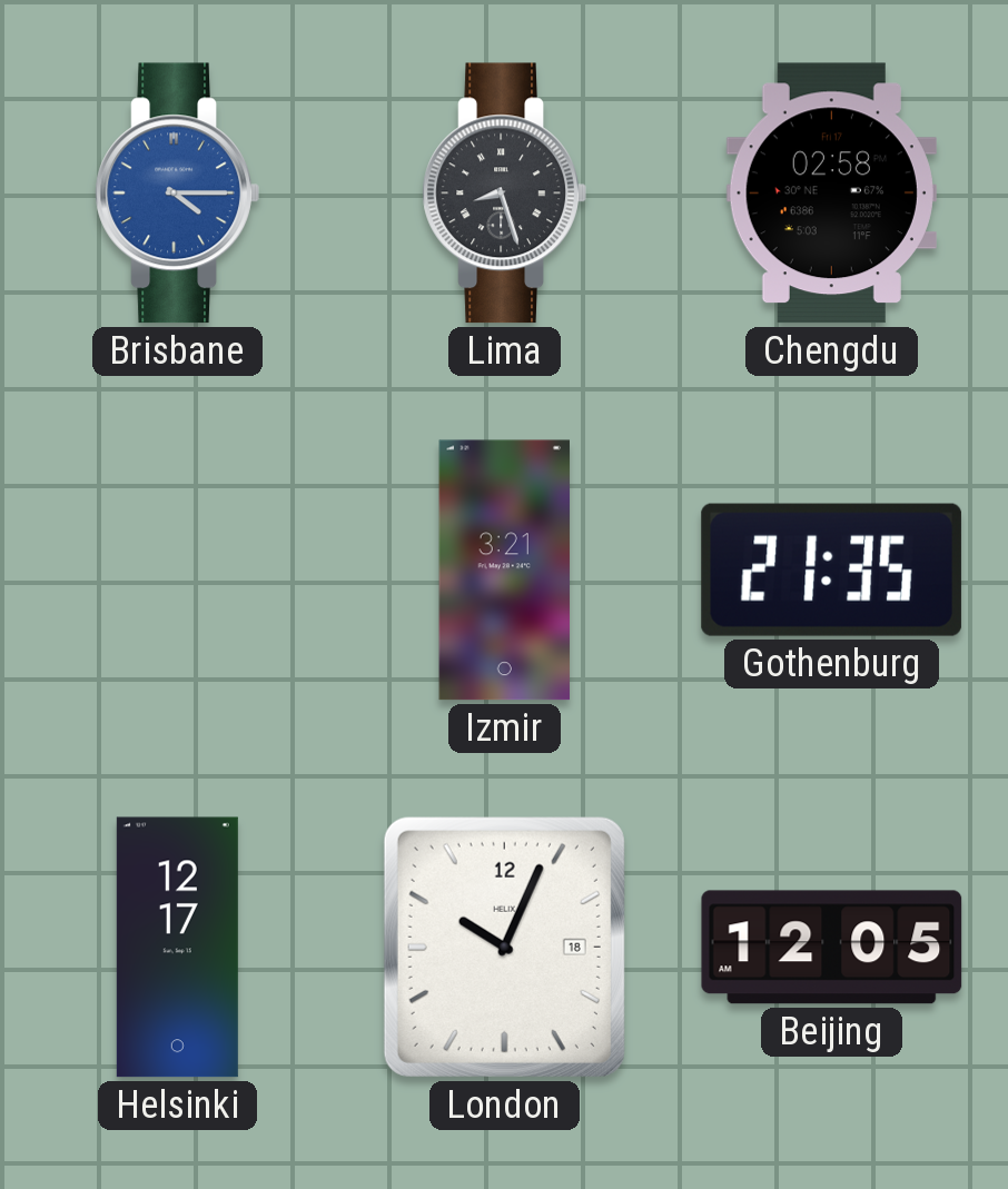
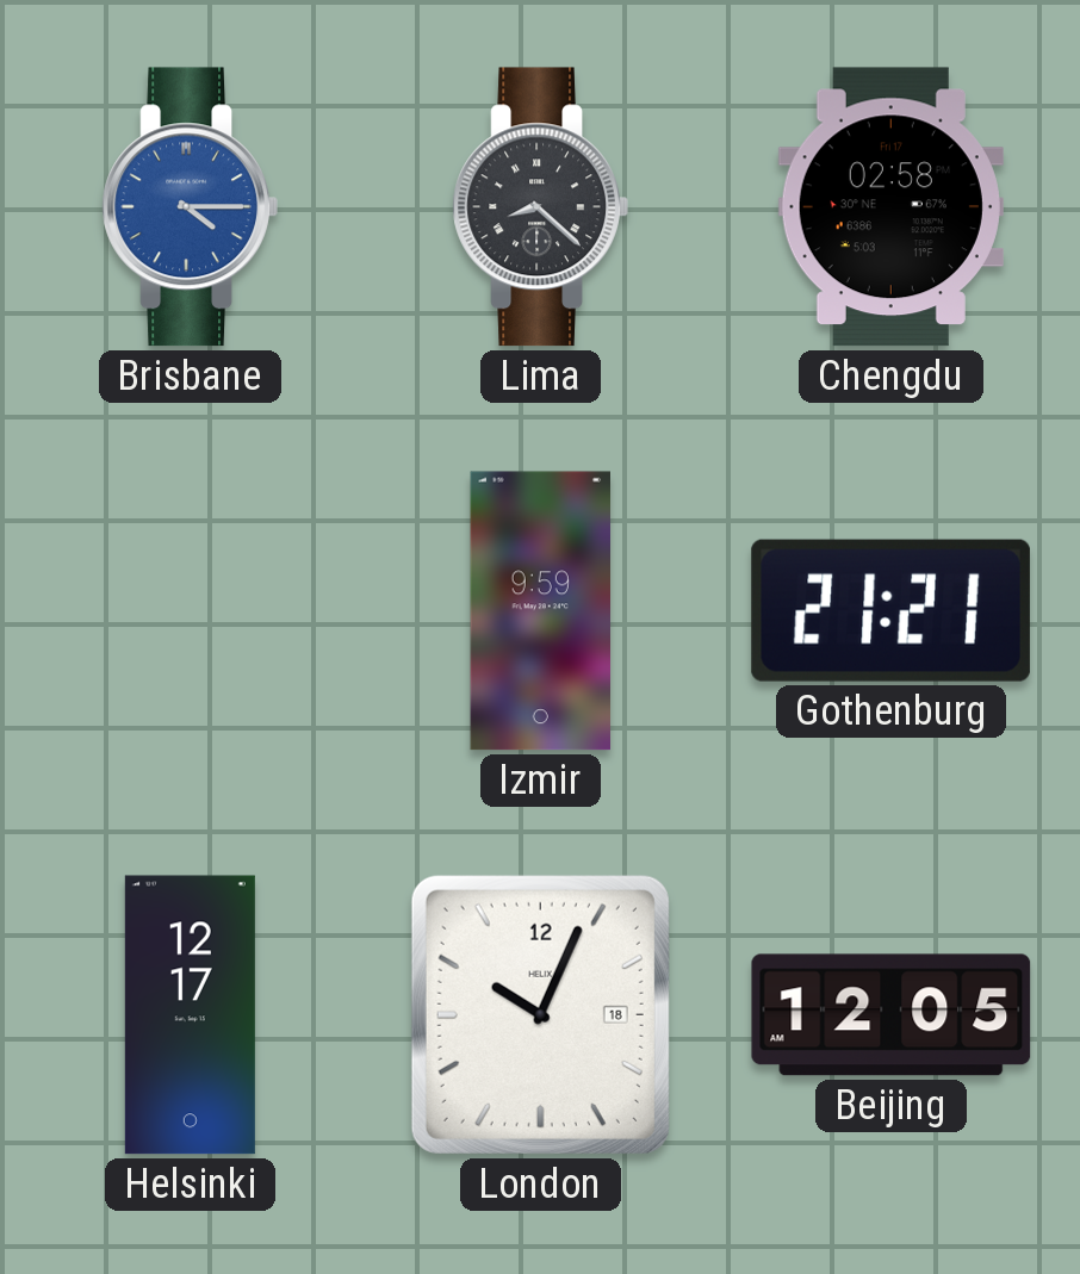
Lima: 8:27 -> 8:22 (540, 207)
Izmir: 3:21 -> 9:59 (541, 611)
Gothenburg: 21:35 -> 21:21 (890, 610)
